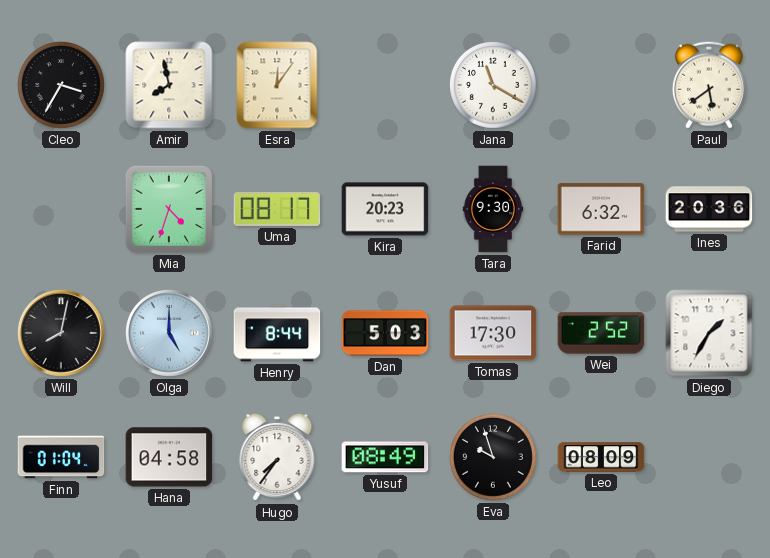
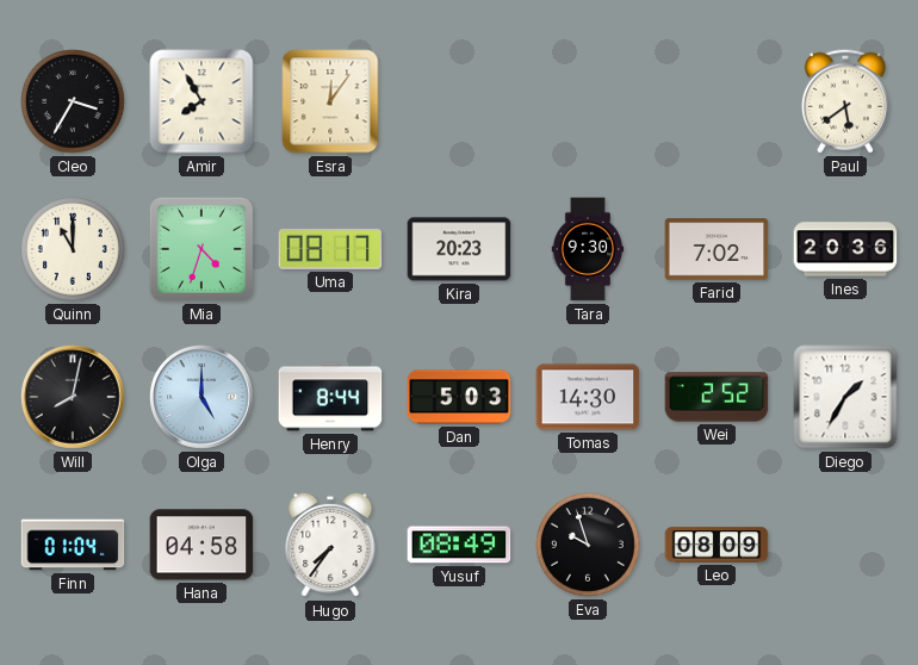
Amir: 7:58 -> 7:55 (201, 101)
Jana: 11:20 -> none (494, 86)
Quinn: none -> 11:00 (74, 250)
Farid: 6:32 -> 7:02 (717, 249)
Tomas: 17:30 -> 14:30 (588, 397)
